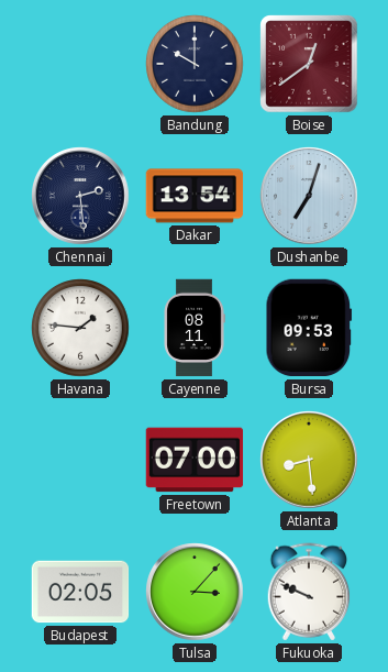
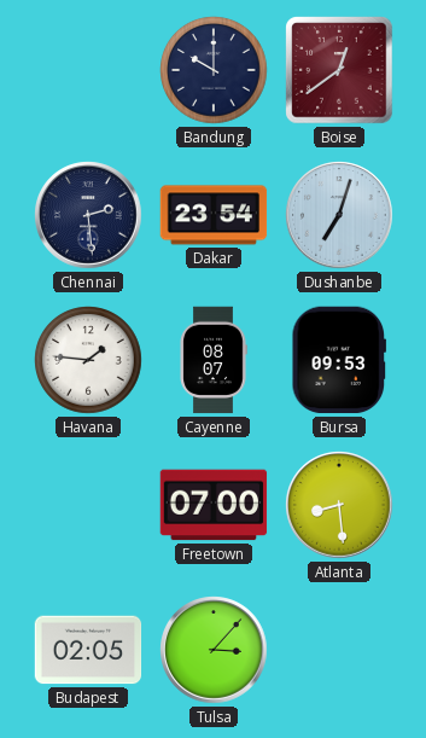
Dakar: 13:54 -> 23:54 (214, 215)
Cayenne: 08:11 -> 08:07 (214, 360)
Fukuoka: 9:49 -> none (309, 592)
